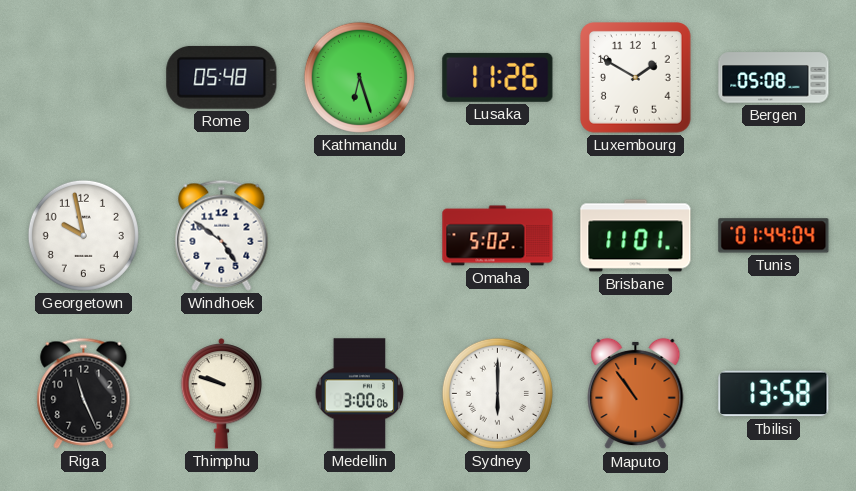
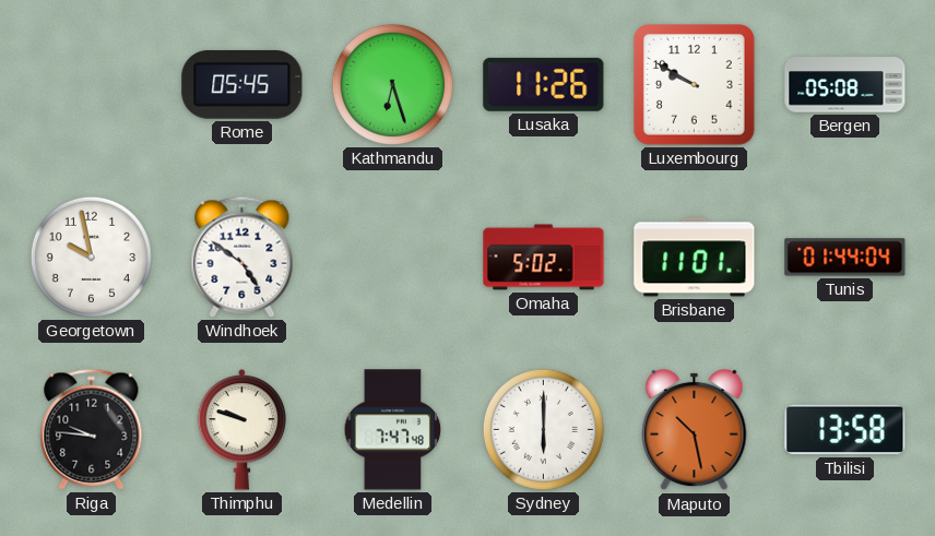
Rome: 05:48 -> 05:45 (242, 84)
Luxembourg: 1:50 -> 9:50 (695, 85)
Riga: 11:26 -> 9:46 (92, 429)
Medellin: 3:00 -> 7:47 (393, 430)
Maputo: 10:54 -> 10:28 (695, 430)
